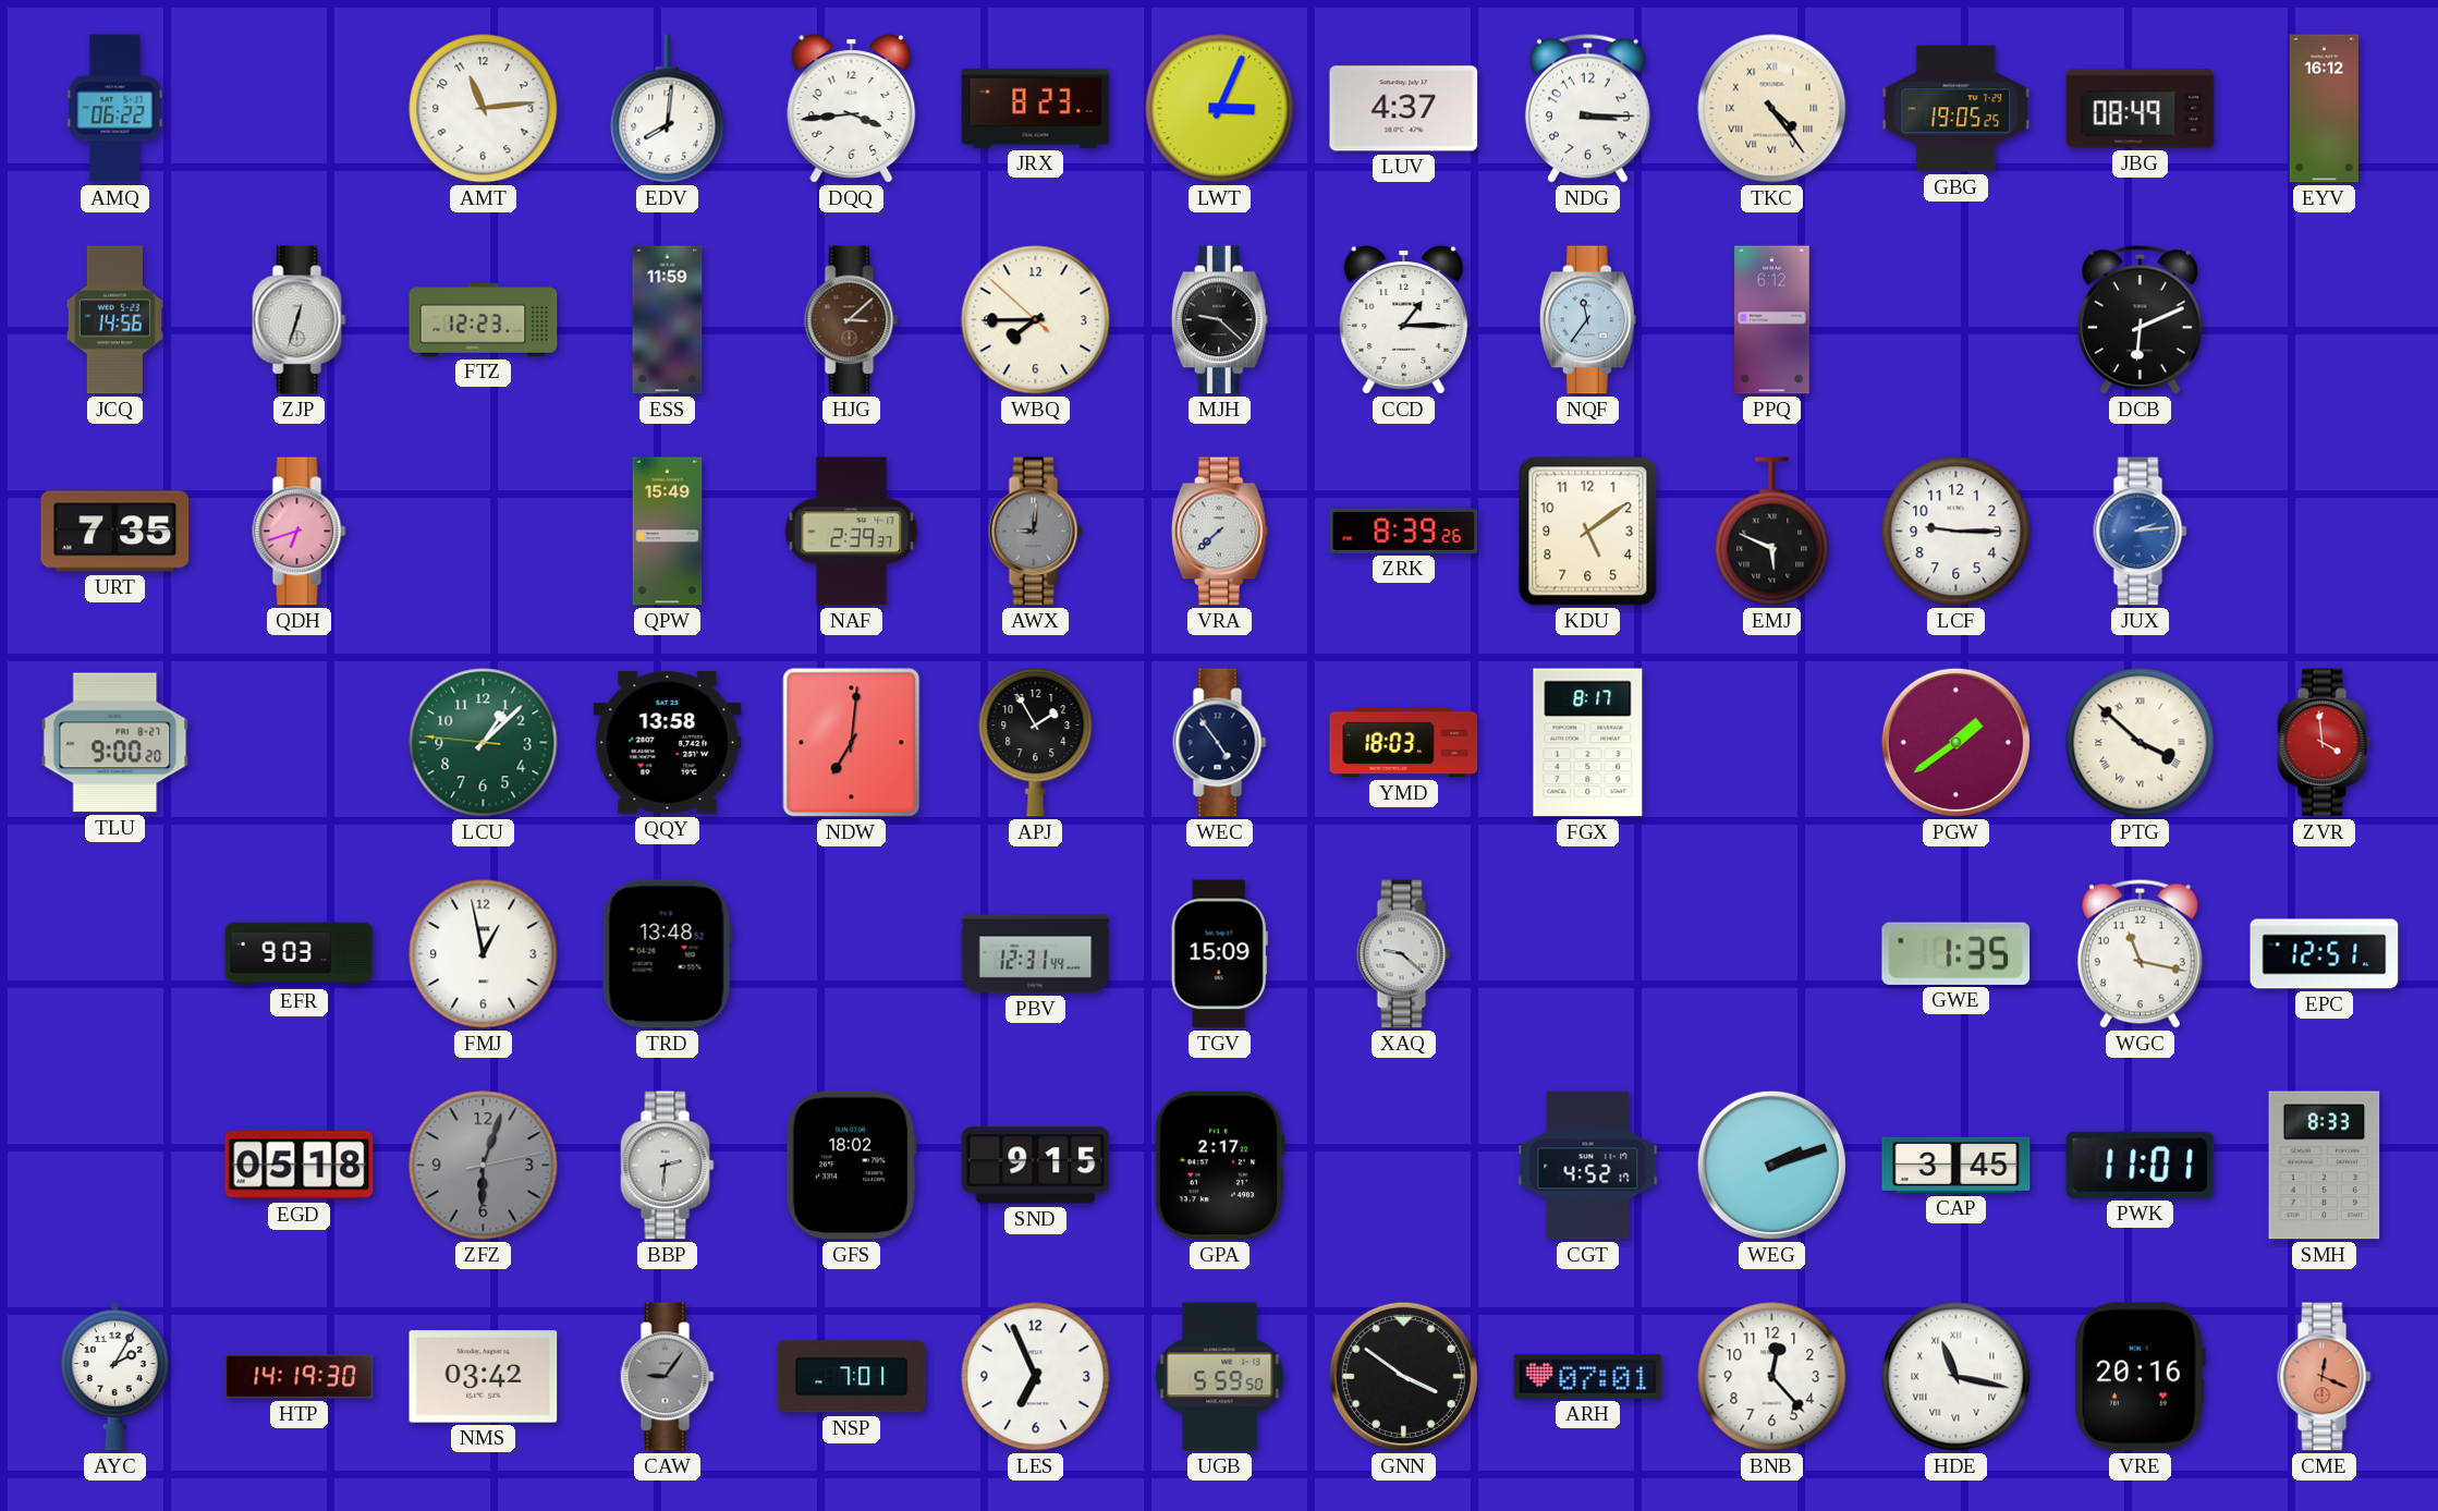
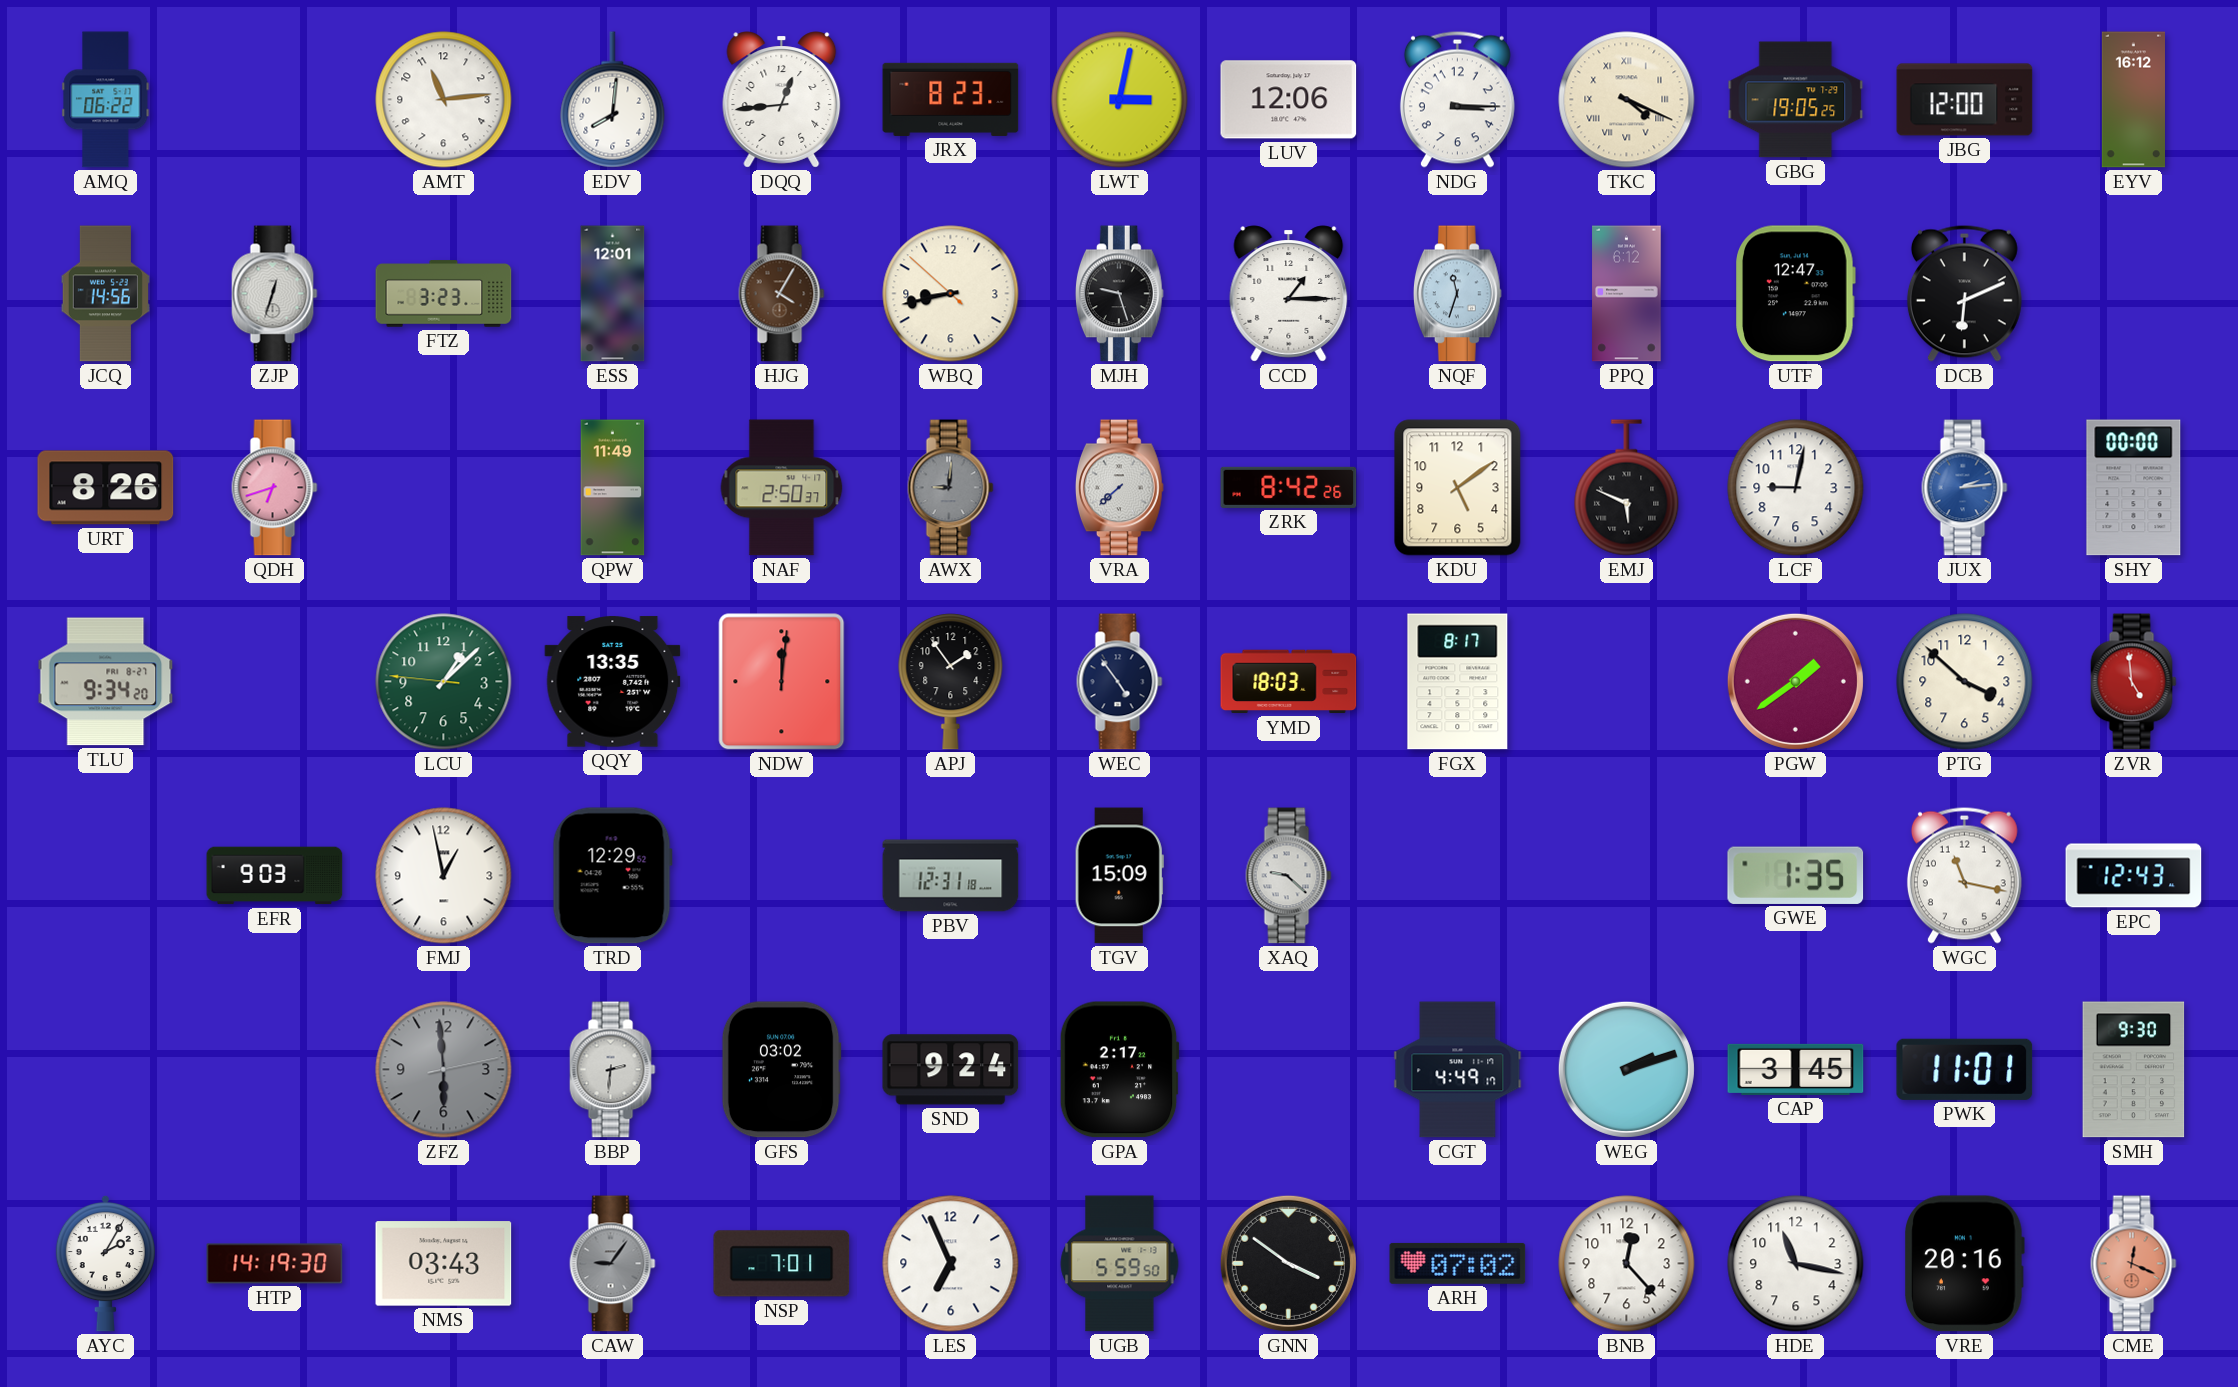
DQQ: 3:44 -> 12:44 (782, 100)
LWT: 3:04 -> 3:02 (1120, 100)
LUV: 4:37 -> 12:06 (1289, 100)
TKC: 4:24 -> 4:19 (1627, 100)
JBG: 08:49 -> 12:00 (1965, 100)
FTZ: 12:23 -> 3:23 (444, 294)
ESS: 11:59 -> 12:01 (613, 294)
HJG: 3:08 -> 4:05 (782, 294)
WBQ: 7:44 -> 8:42 (951, 294)
MJH: 9:22 -> 9:27 (1119, 294)
NQF: 11:36 -> 11:33 (1457, 294)
UTF: none -> 12:47 (1795, 294)
URT: 7:35 -> 8:26 (106, 488)
QPW: 15:49 -> 11:49 (613, 488)
NAF: 2:39 -> 2:50 (782, 488)
ZRK: 8:39 -> 8:42 (1289, 487)
LCF: 9:15 -> 9:02 (1796, 488)
SHY: none -> 00:00 (2134, 488)
TLU: 9:00 -> 9:34 (106, 682)
QQY: 13:58 -> 13:35 (613, 682)
NDW: 7:01 -> 12:01 (782, 682)
APJ: 1:55 -> 1:54 (951, 682)
PTG numerals: Roman -> Arabic (1965, 682)
ZVR: 3:59 -> 4:59 (2134, 682)
TRD: 13:48 -> 12:29 (612, 876)
PBV: 12:31:44 -> 12:31:18 (951, 876)
EPC: 12:51 -> 12:43 (2134, 876)
EGD: 05:18 -> none (300, 1166)
ZFZ: 6:03 -> 5:59 (444, 1070)
GFS: 18:02 -> 03:02 (781, 1070)
SND: 9:15 -> 9:24 (951, 1070)
CGT: 4:52 -> 4:49 (1458, 1070)
SMH: 8:33 -> 9:30 (2134, 1070)
NMS: 03:42 -> 03:43 (444, 1264)
ARH: 07:01 -> 07:02 (1458, 1263)
HDE numerals: Roman -> Arabic (1796, 1264)
